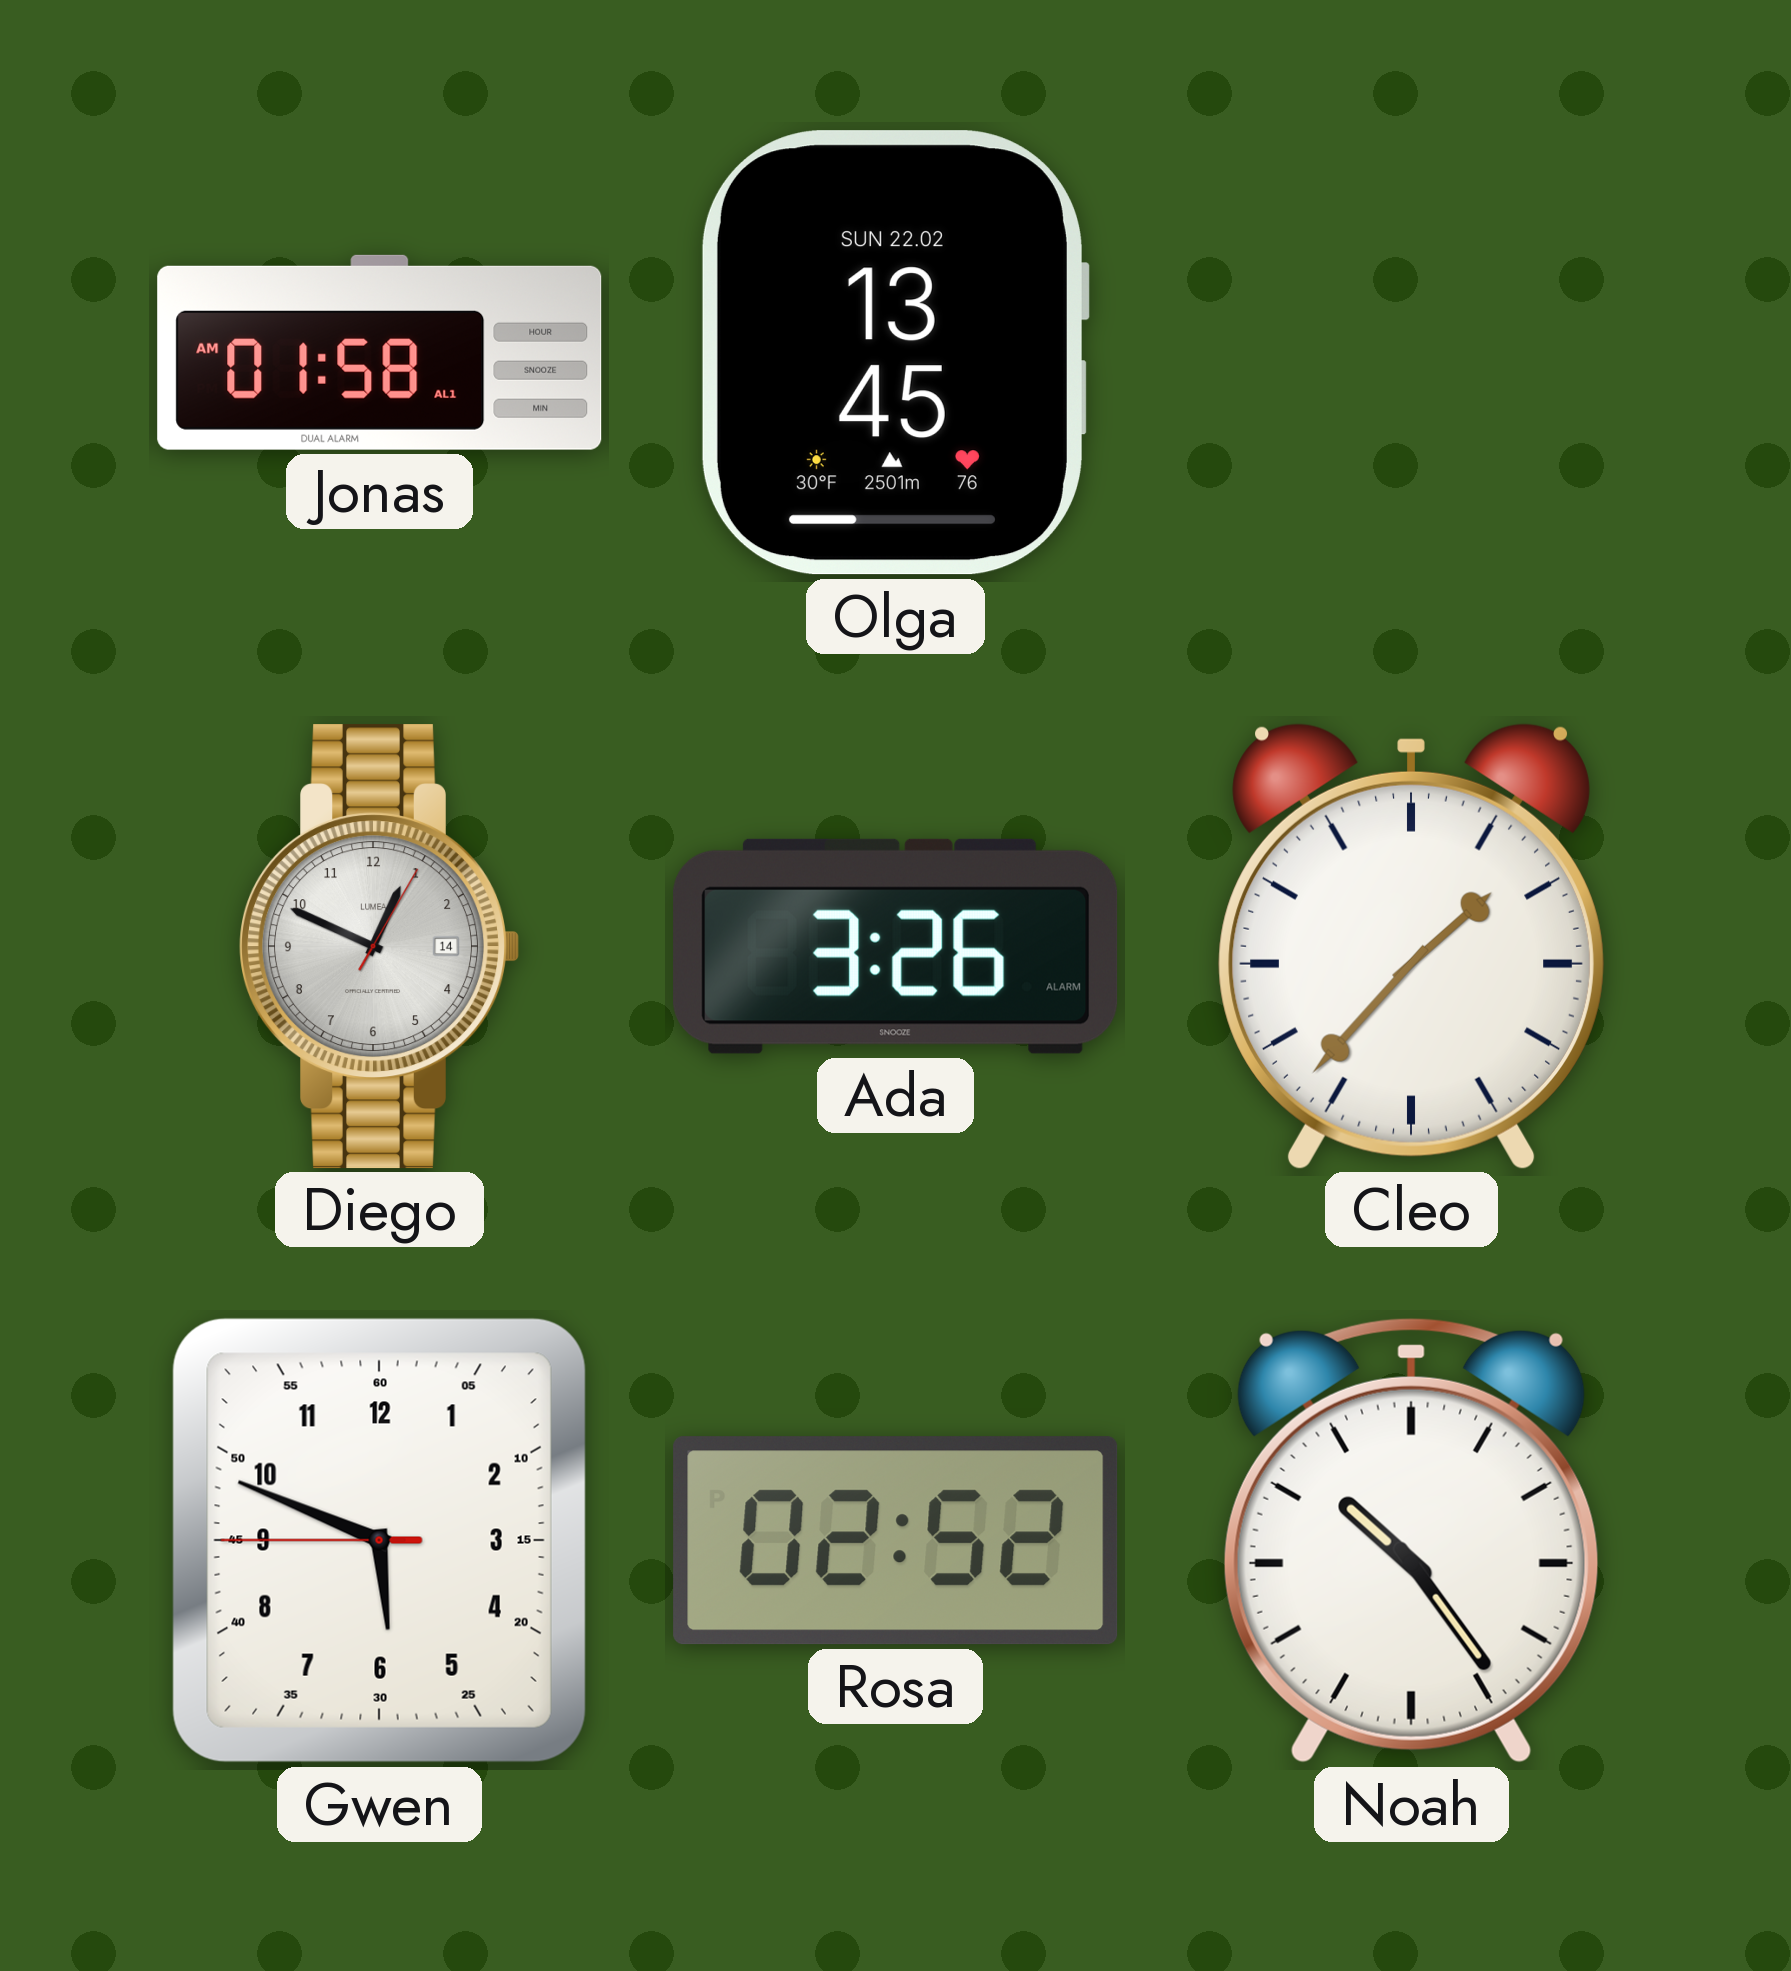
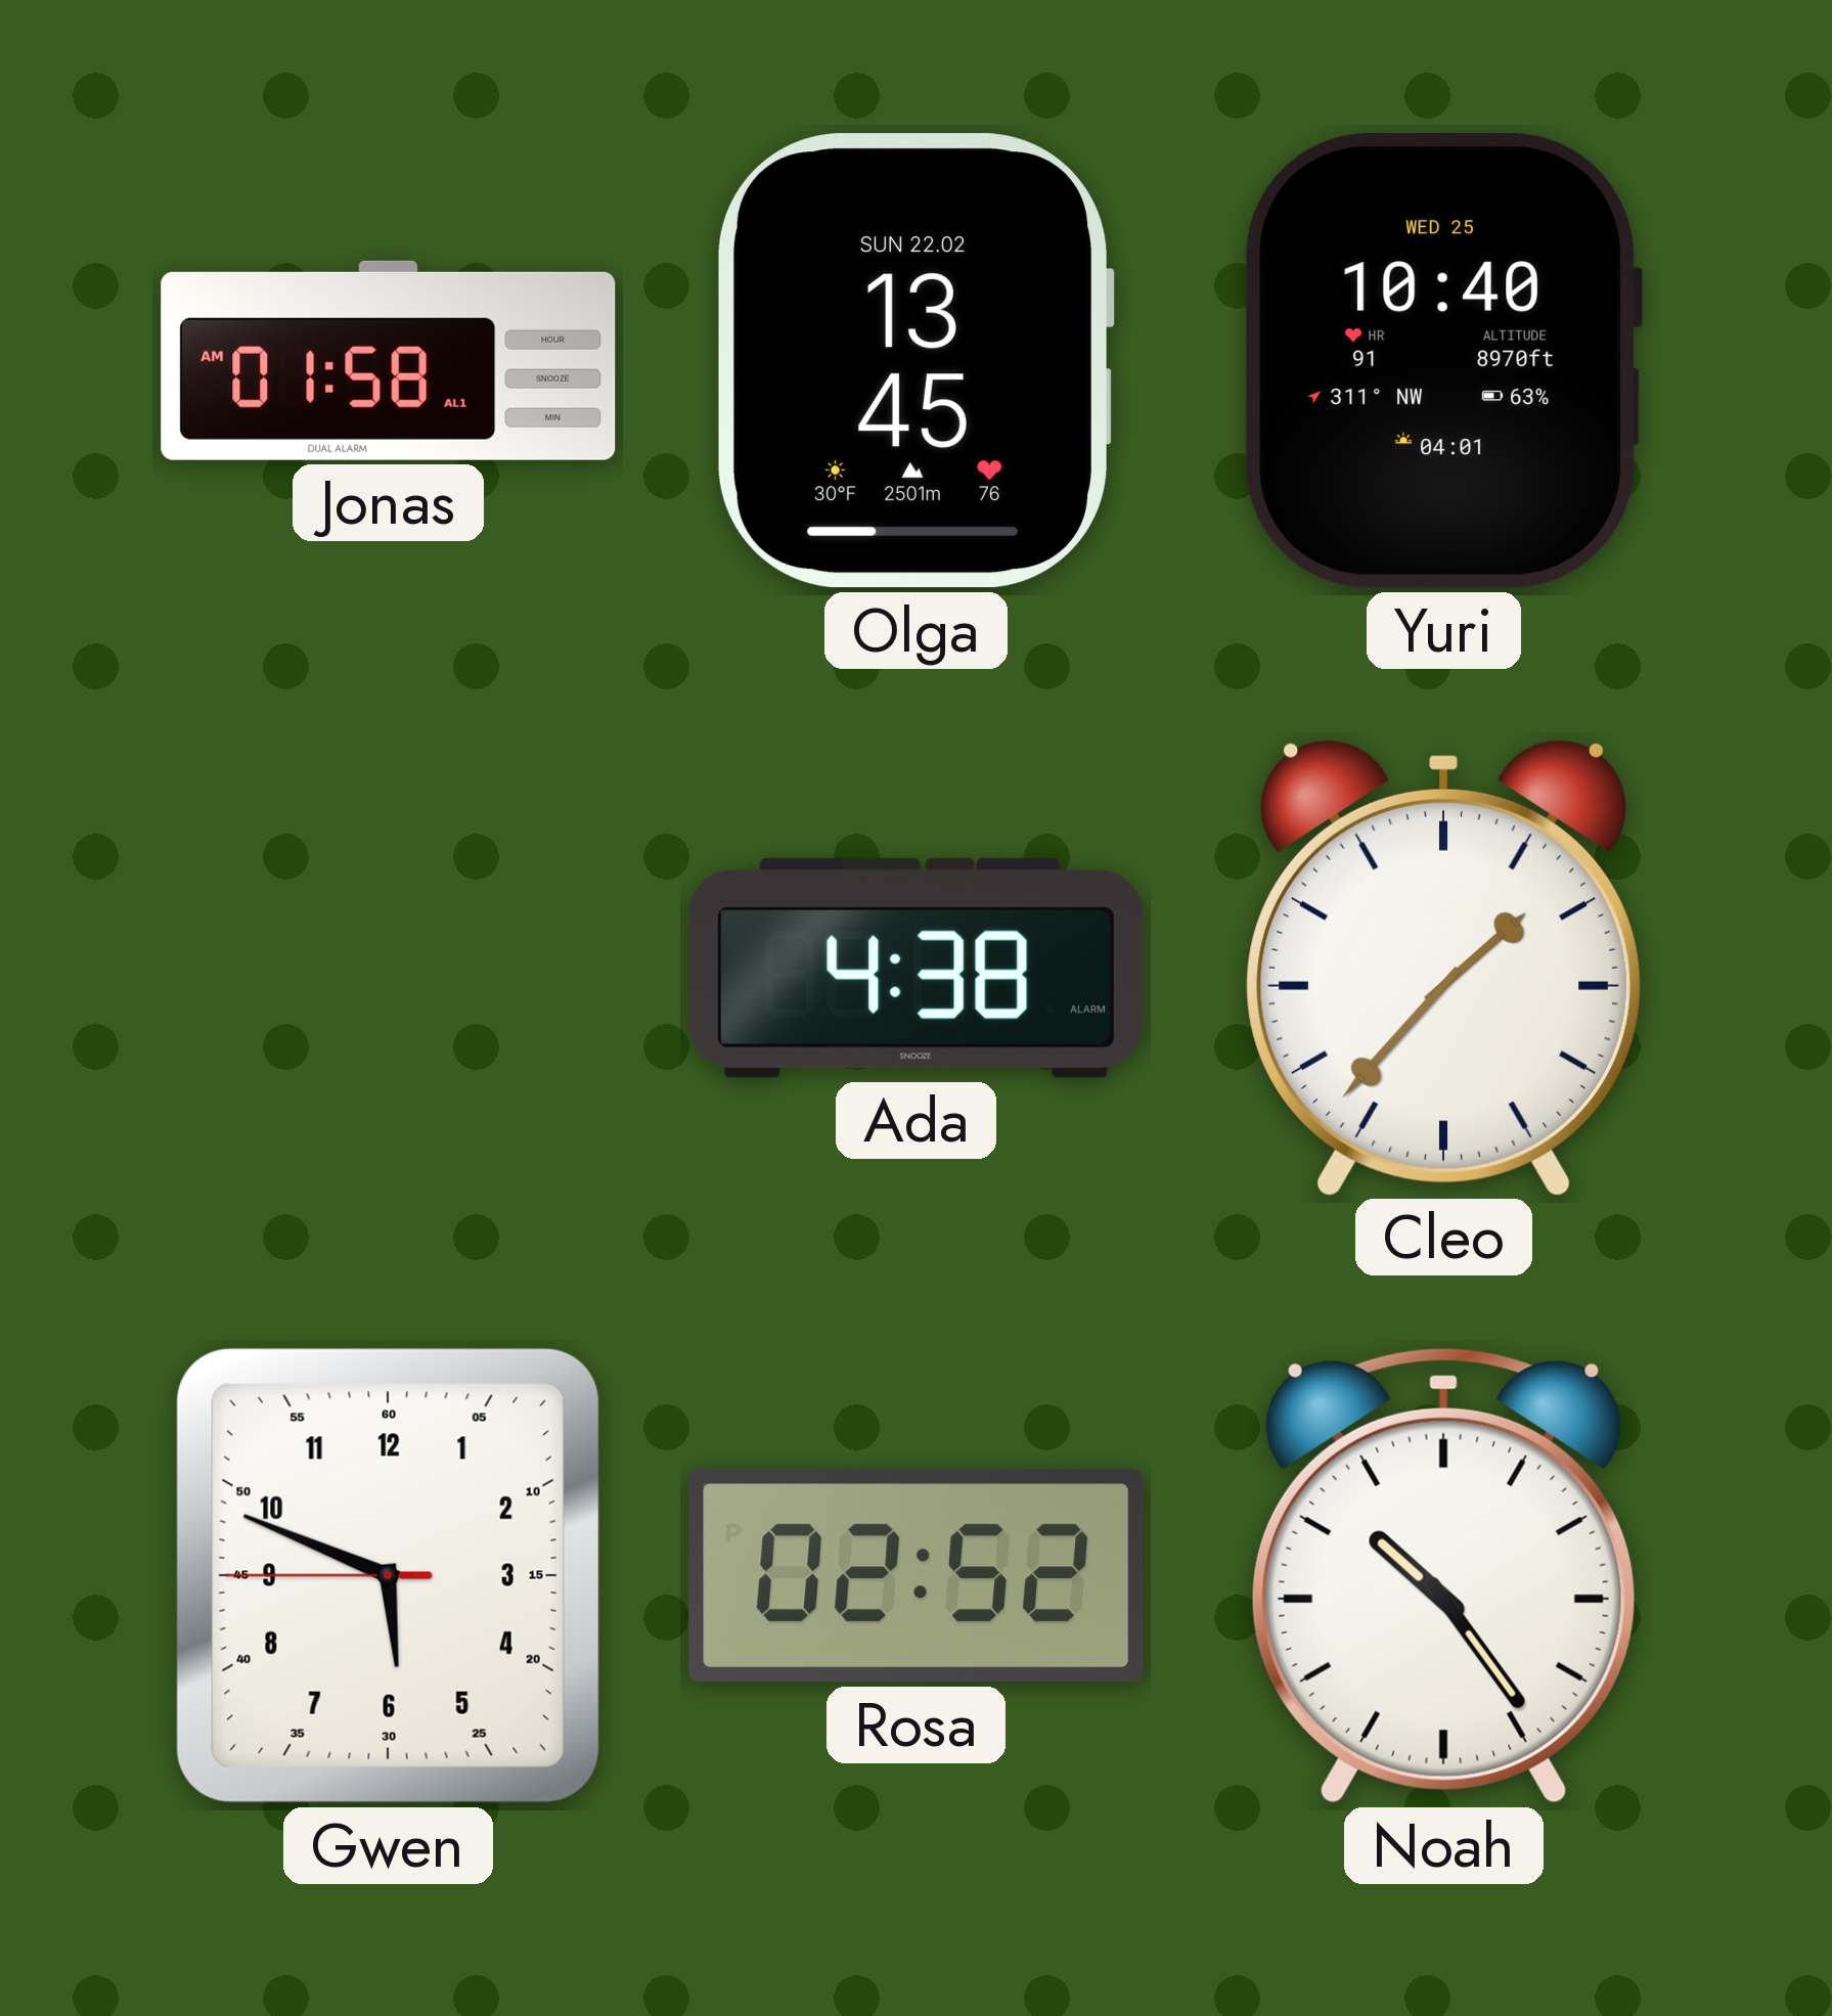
Yuri: none -> 10:40 (1443, 361)
Diego: 12:49 -> none (379, 947)
Ada: 3:26 -> 4:38 (917, 968)
